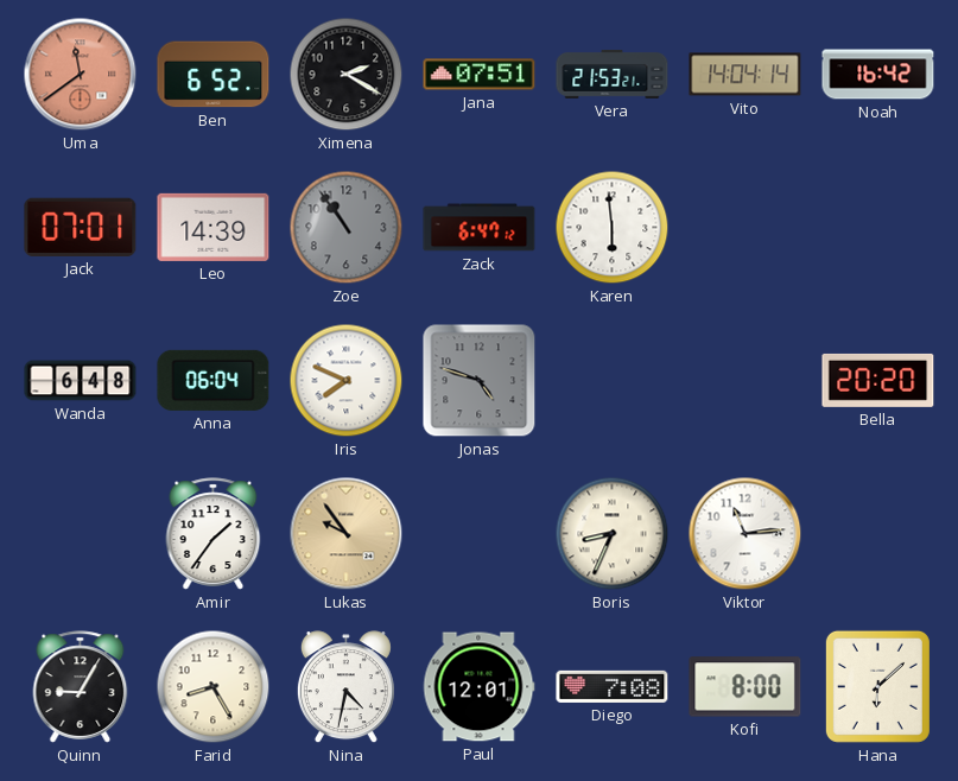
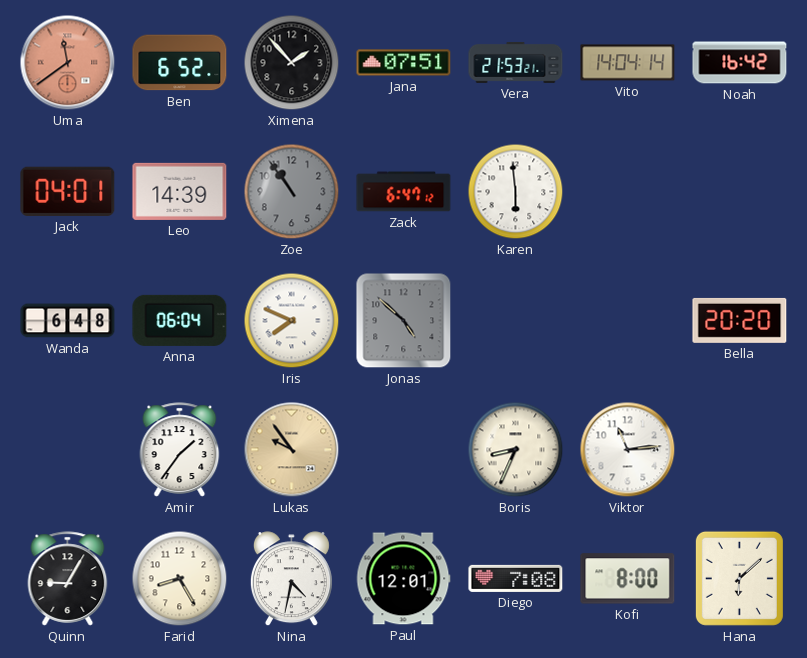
Ximena: 2:20 -> 1:53 (292, 63)
Jack: 07:01 -> 04:01 (68, 191)
Jonas: 4:48 -> 4:52 (404, 321)
